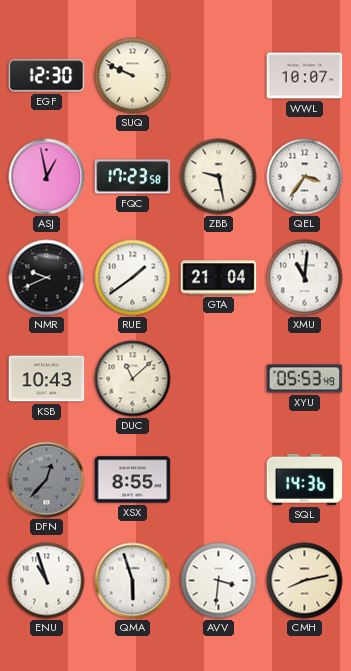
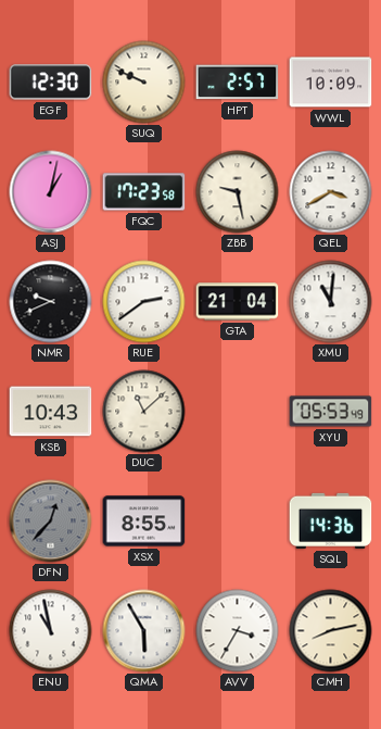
HPT: none -> 2:57 (238, 83)
WWL: 10:07 -> 10:09 (331, 83)
ASJ: 12:58 -> 1:02 (51, 192)
QEL: 3:36 -> 3:40 (331, 192)
RUE: 1:39 -> 2:39 (144, 302)
ENU: 10:57 -> 10:58 (51, 631)
QMA: 5:57 -> 5:55 (144, 631)
AVV: 3:31 -> 3:35 (238, 631)
